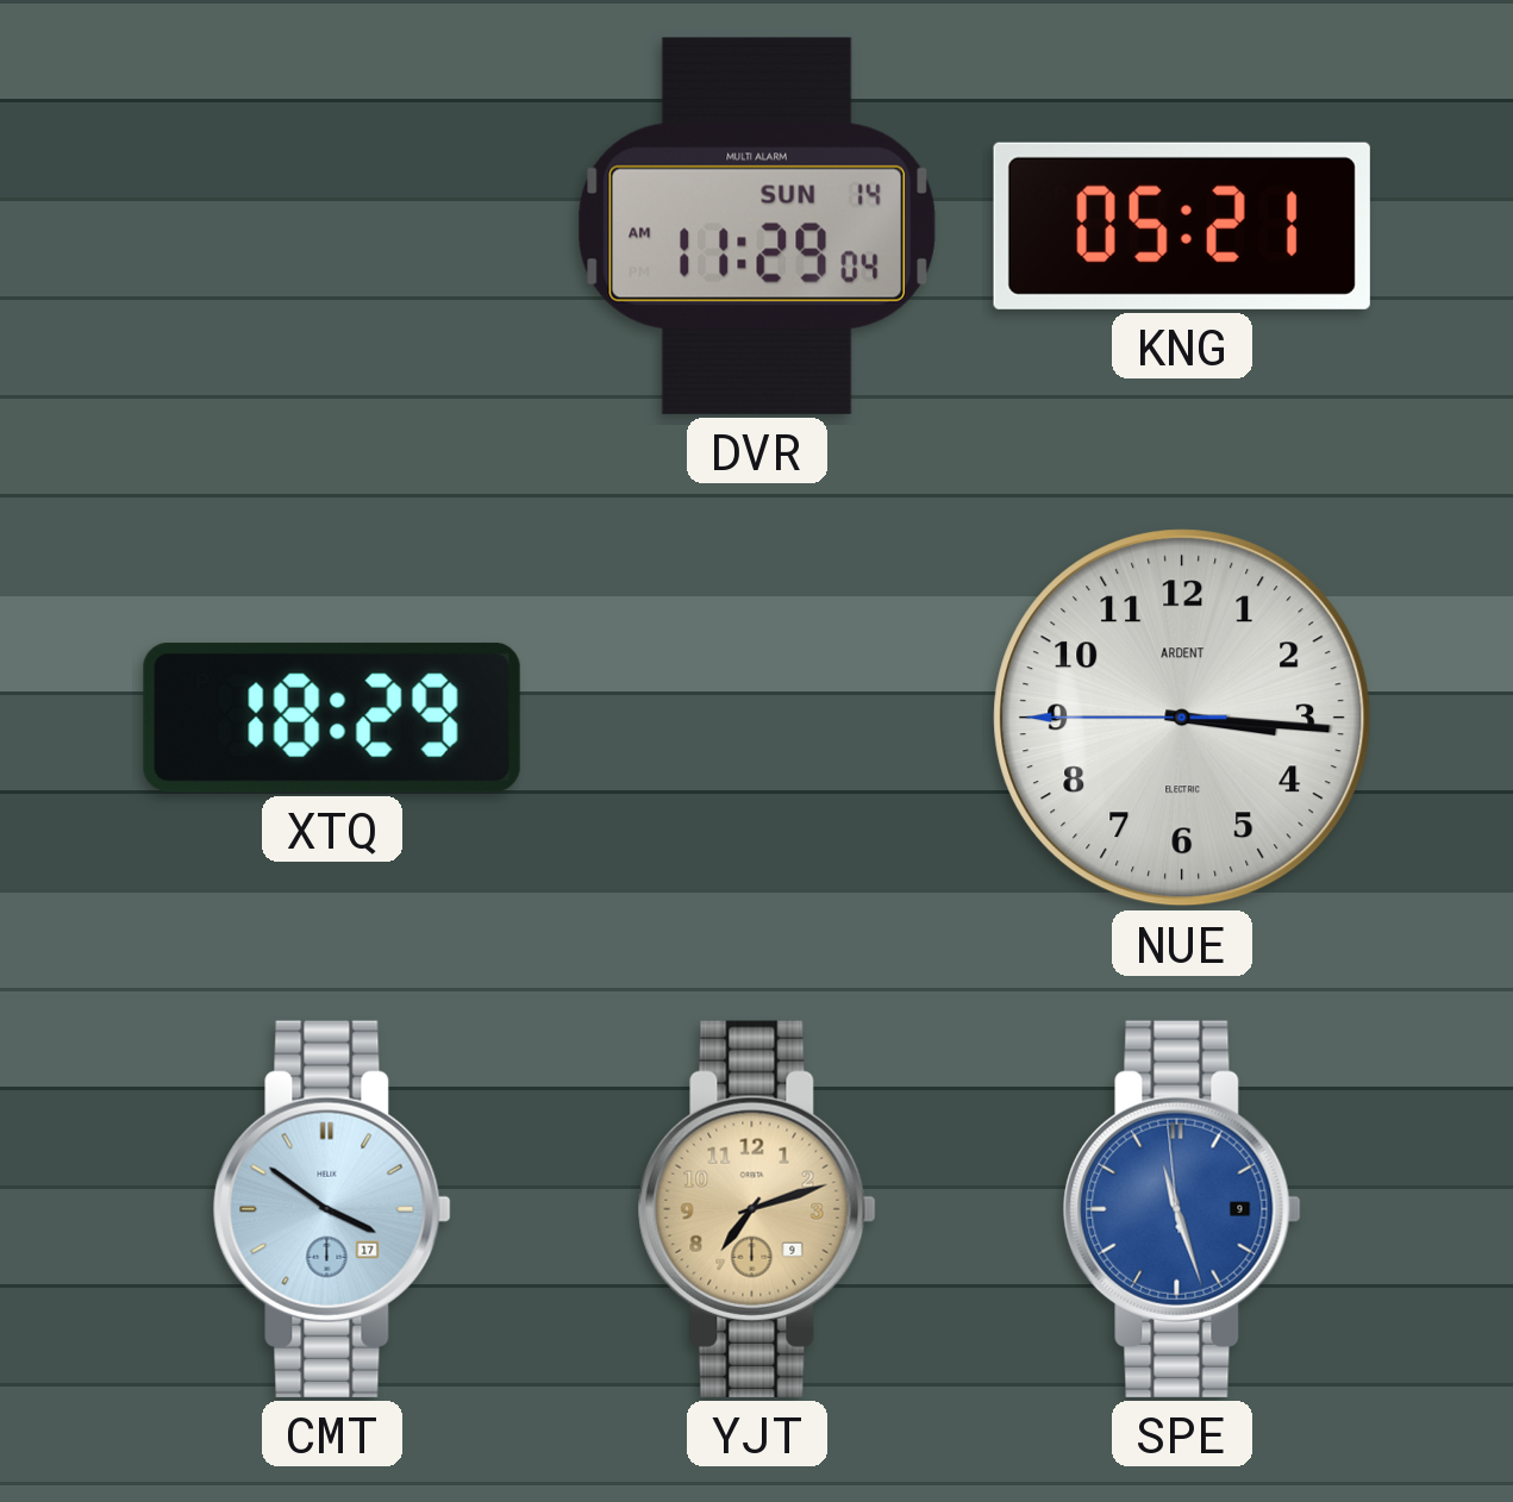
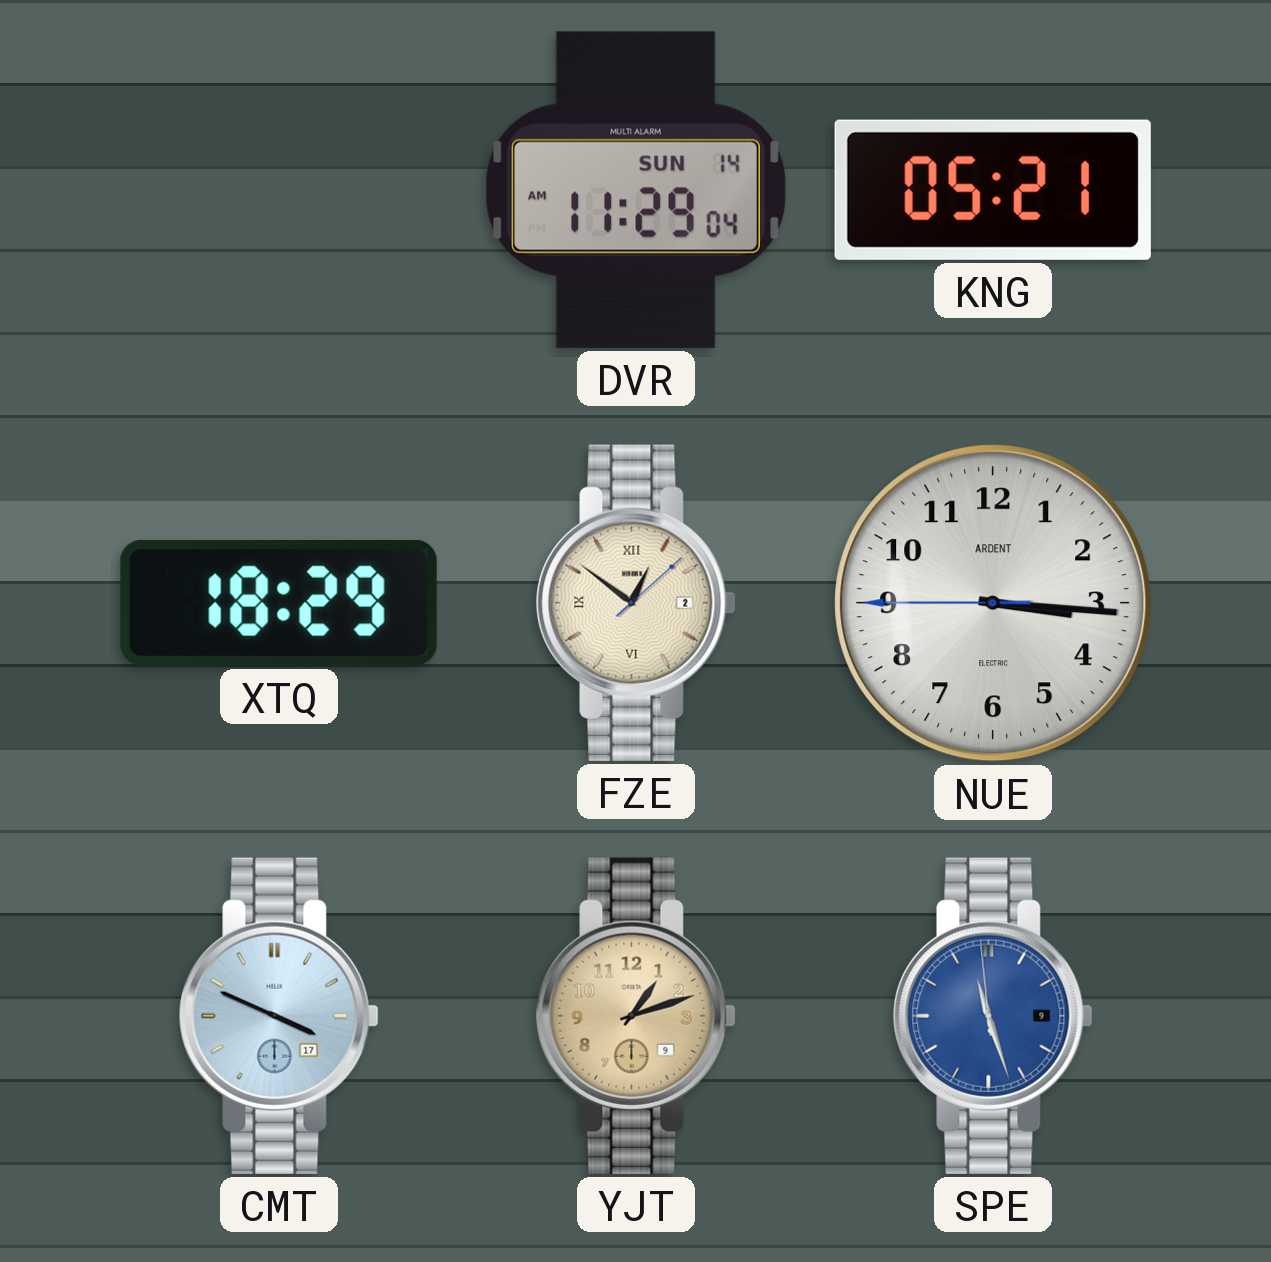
FZE: none -> 12:51 (636, 603)
CMT: 3:51 -> 3:49 (279, 1016)
YJT: 7:12 -> 1:12 (636, 1016)
